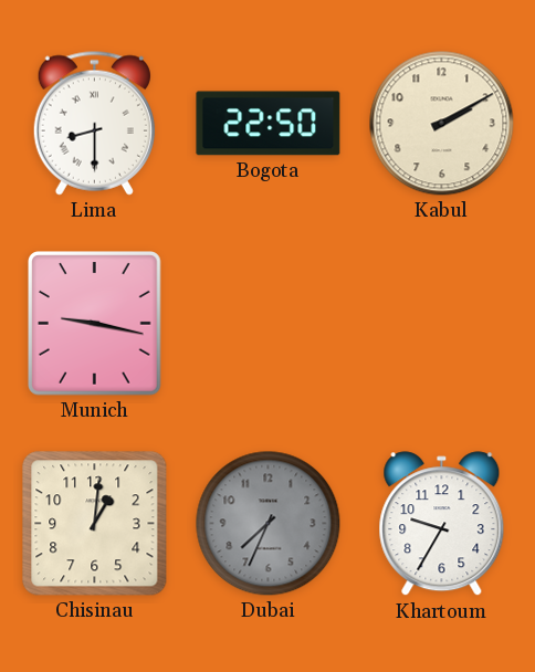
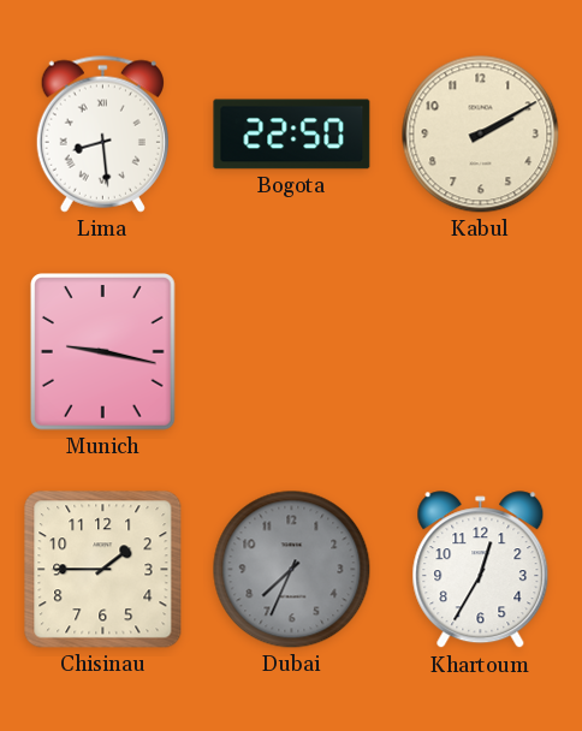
Lima: 8:30 -> 8:29 (102, 133)
Chisinau: 1:01 -> 1:45 (103, 570)
Khartoum: 9:35 -> 12:35 (481, 570)
